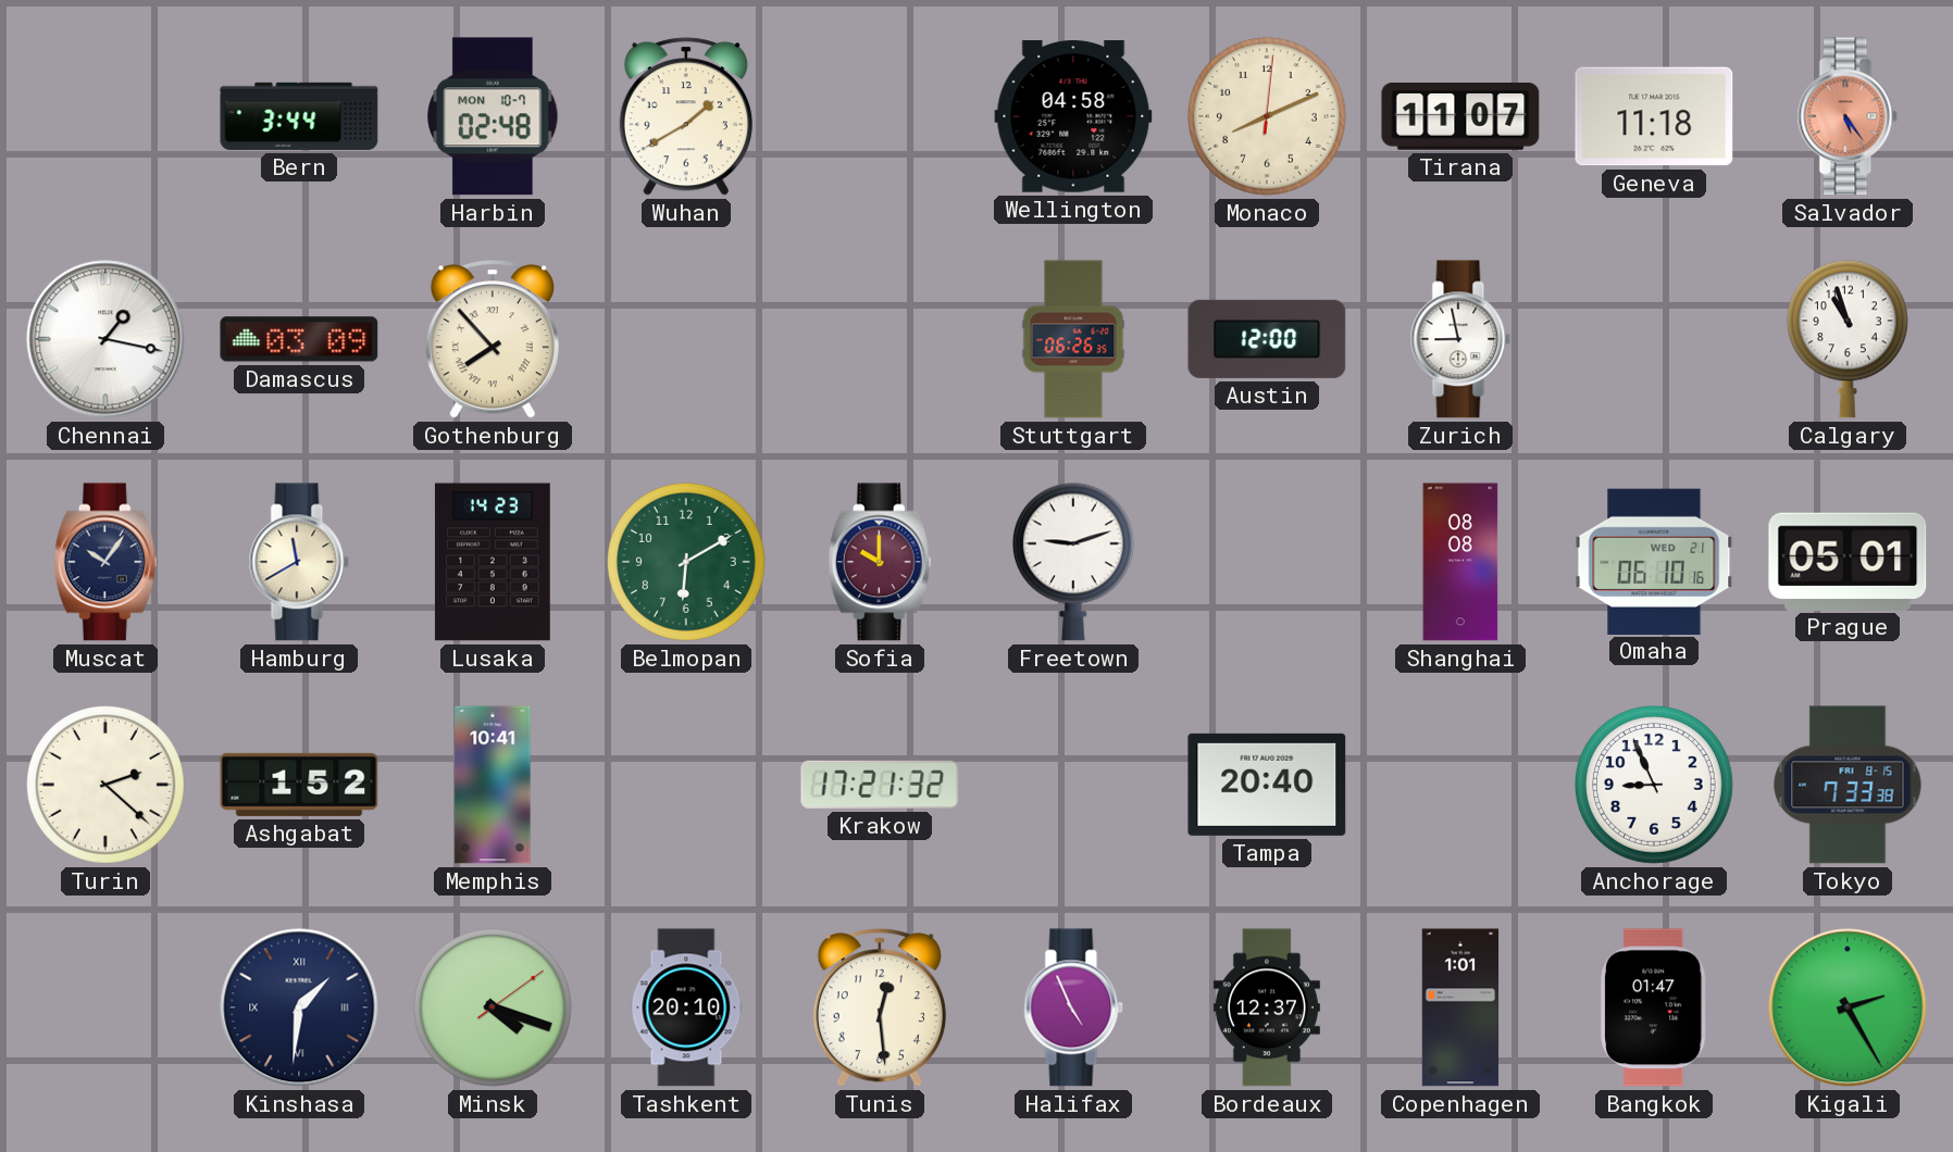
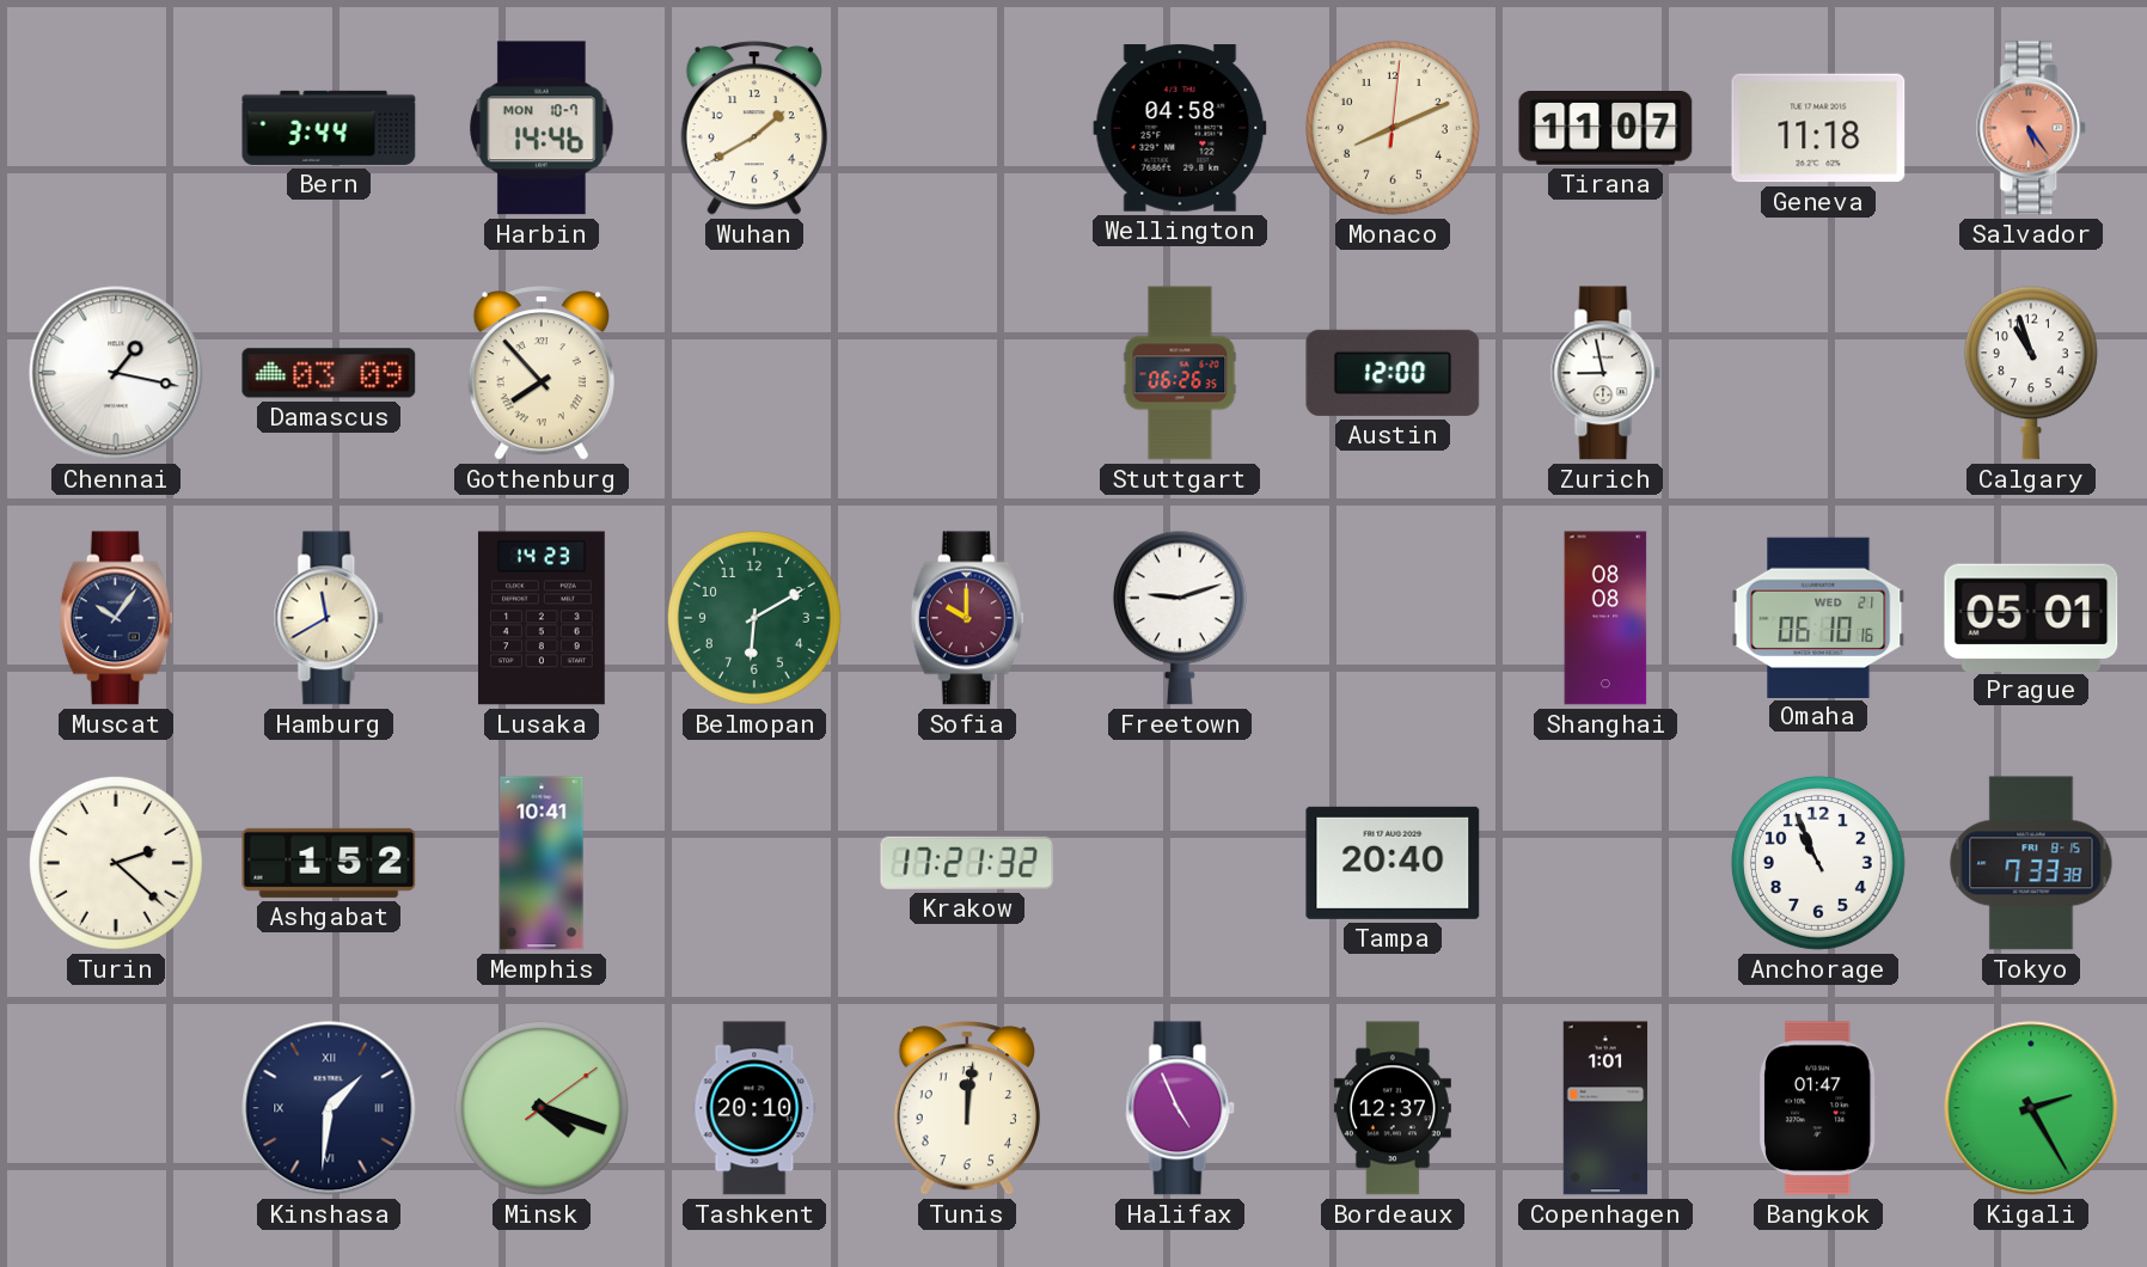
Harbin: 02:48 -> 14:46 (542, 128)
Anchorage: 8:56 -> 10:56 (1818, 863)
Tunis: 12:29 -> 12:01 (967, 1108)
